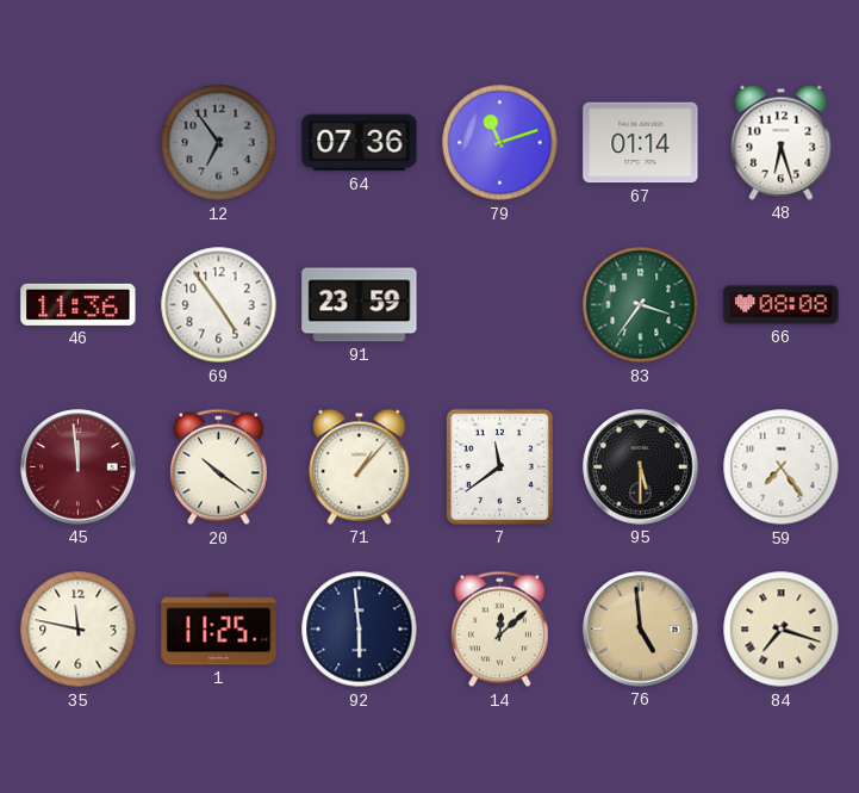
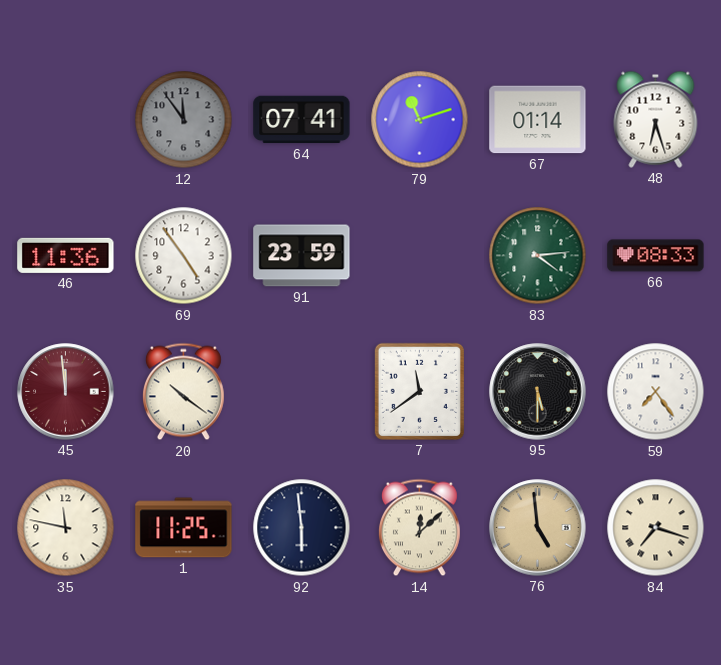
12: 6:54 -> 11:54 (184, 120)
64: 07:36 -> 07:41 (302, 120)
83: 3:36 -> 4:14 (538, 256)
66: 08:08 -> 08:33 (656, 256)
71: 1:07 -> none (360, 466)
